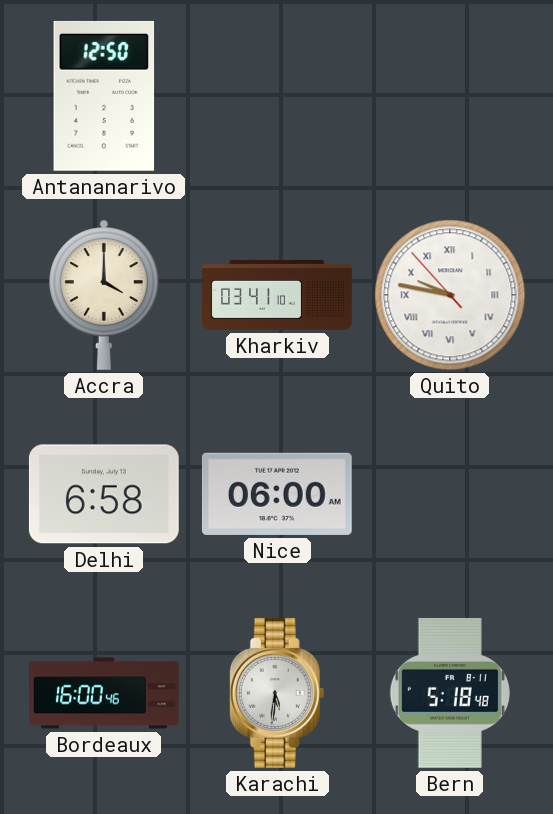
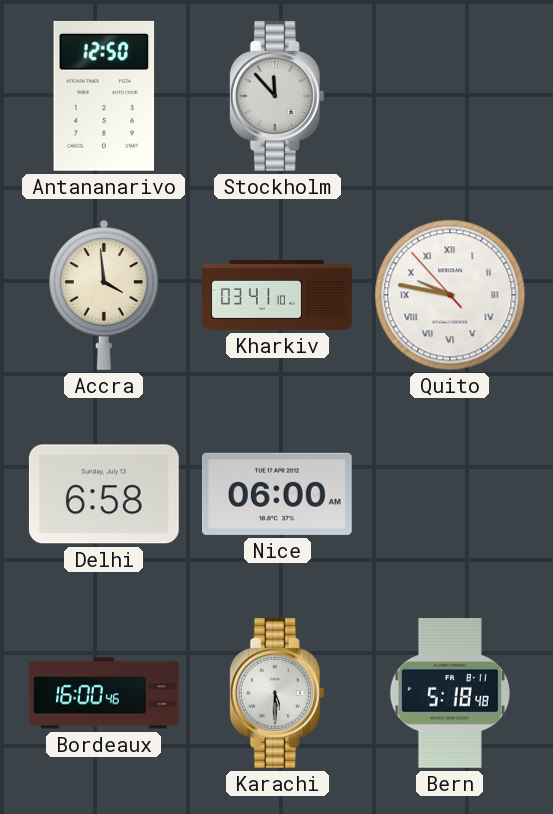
Stockholm: none -> 11:53 (277, 96)
Accra: 4:00 -> 3:59 (104, 295)
Karachi: 5:31 -> 5:30 (277, 693)
